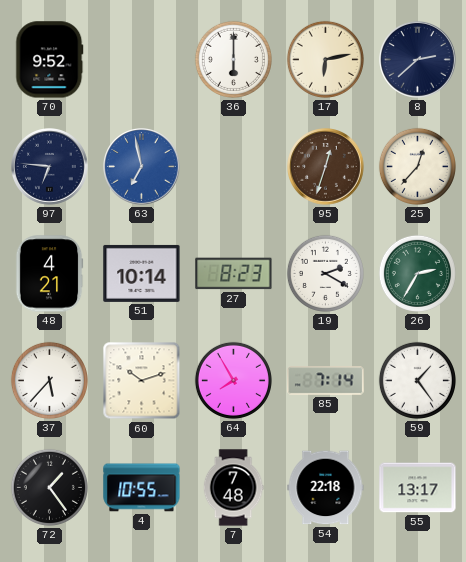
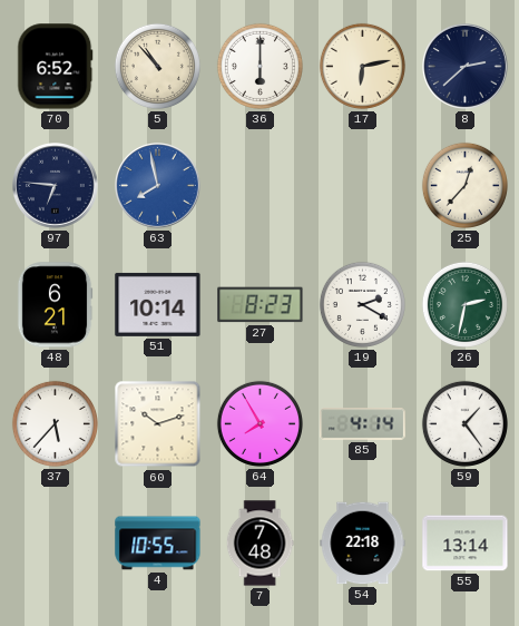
70: 9:52 -> 6:52 (56, 67)
5: none -> 10:53 (157, 66)
63: 6:58 -> 7:58 (158, 186)
95: 12:33 -> none (326, 167)
48: 4:21 -> 6:21 (55, 305)
26: 2:35 -> 2:32 (464, 304)
85: 7:14 -> 4:14 (363, 424)
72: 1:24 -> none (49, 487)
55: 13:17 -> 13:14 (466, 544)
